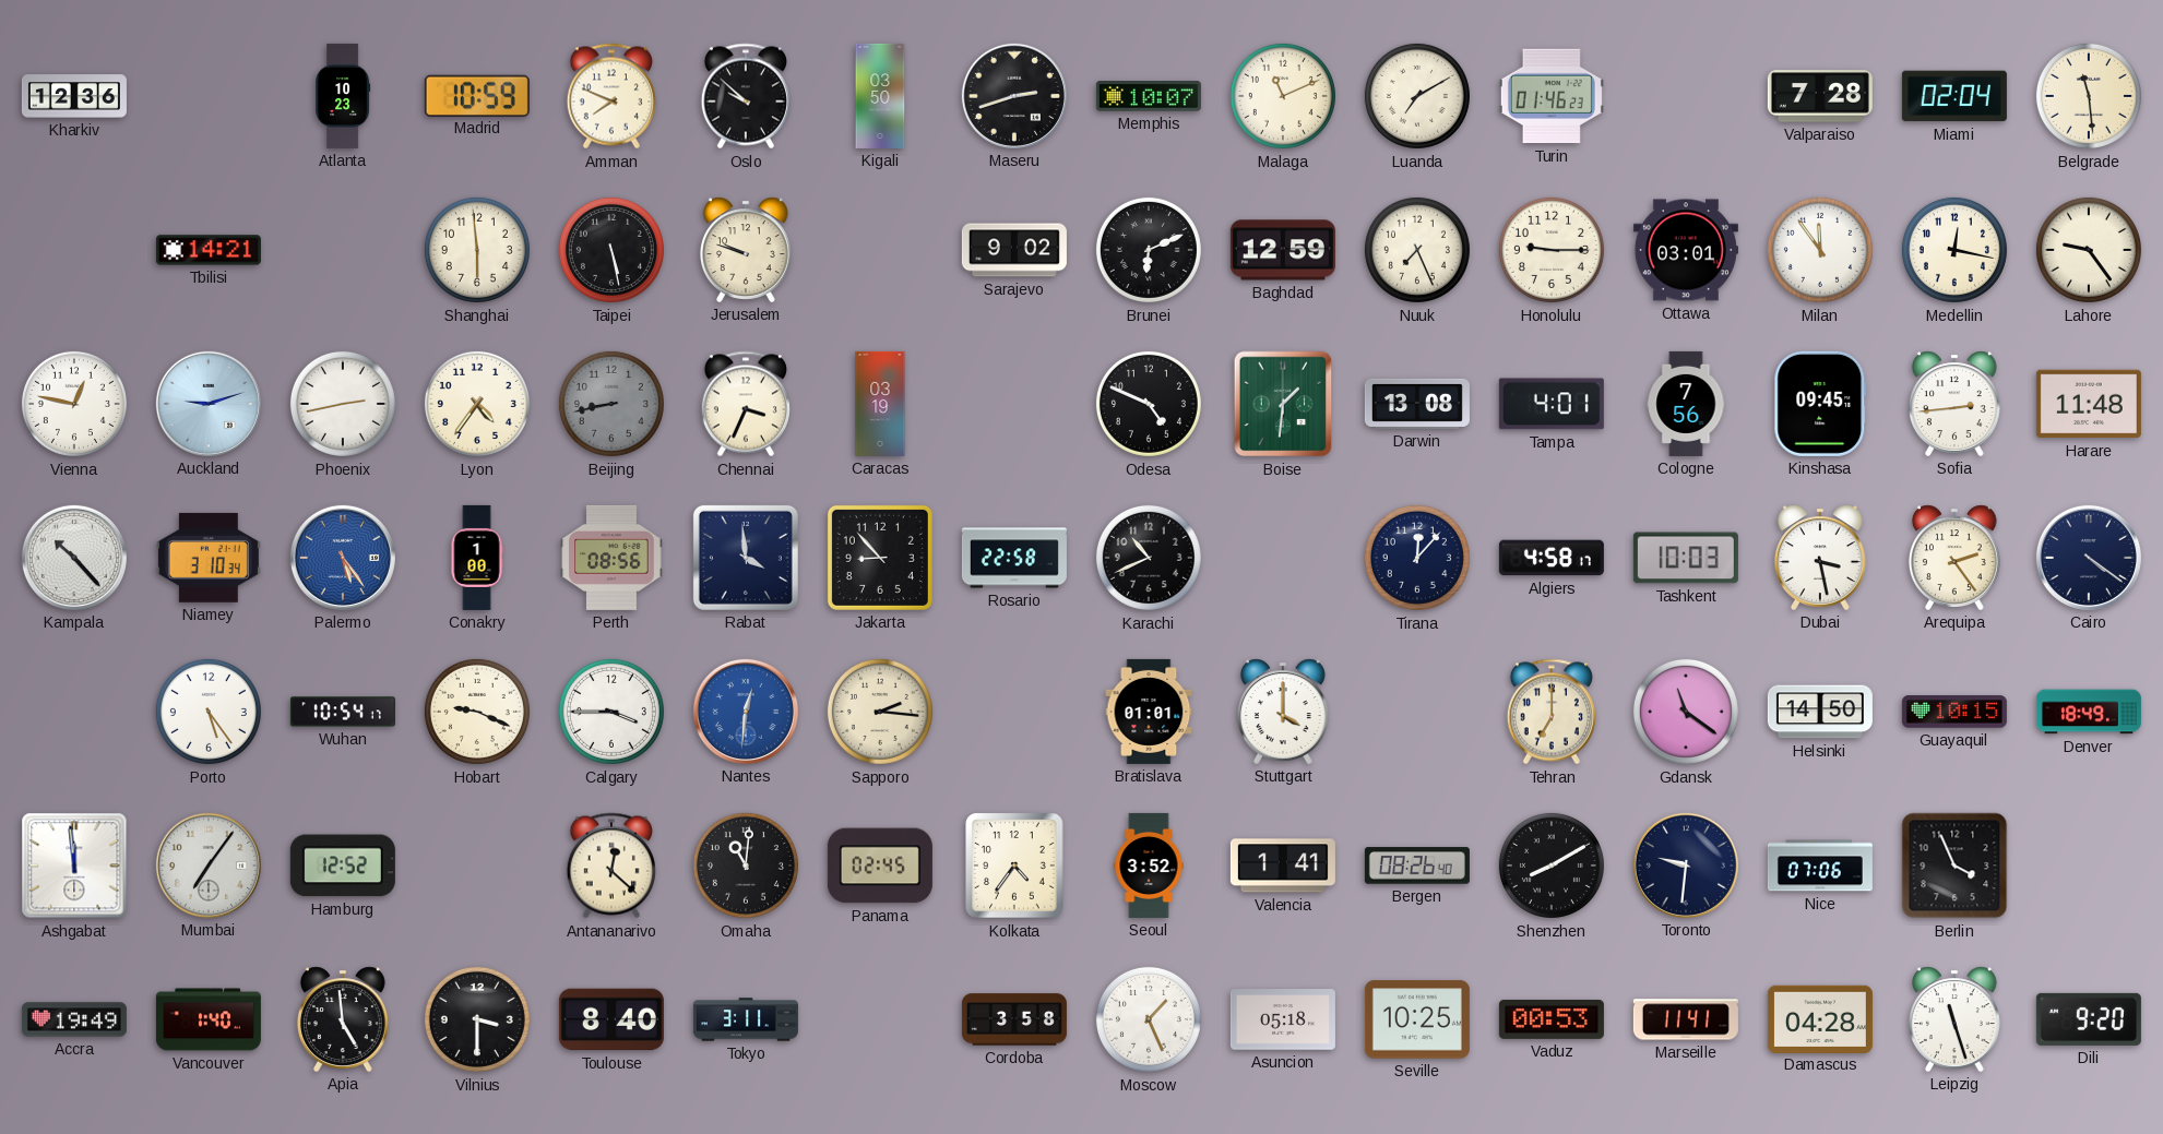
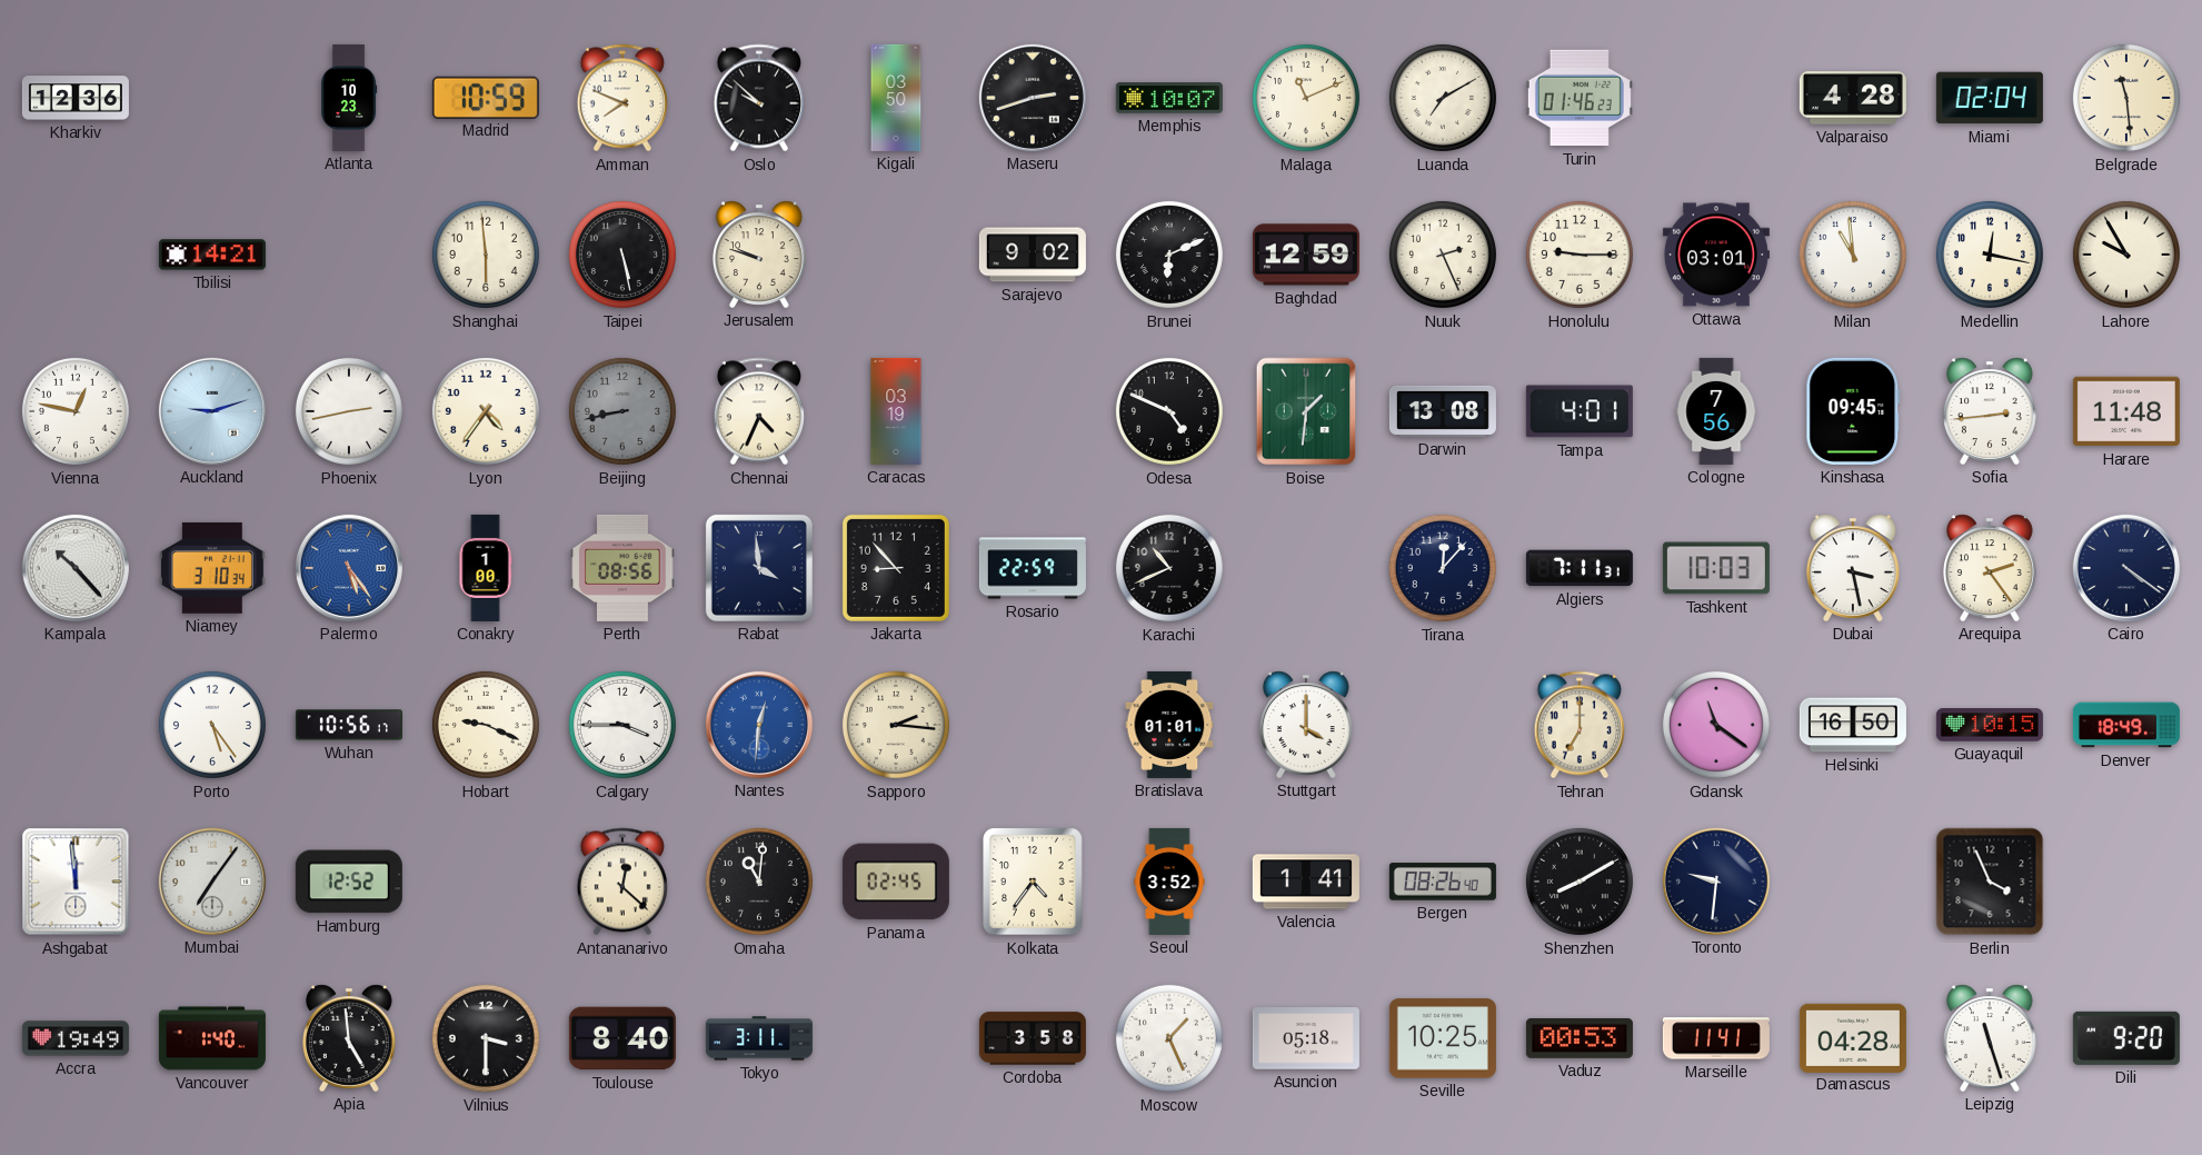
Valparaiso: 7:28 -> 4:28 (1853, 98)
Nuuk: 7:26 -> 2:26 (1443, 255)
Milan: 11:54 -> 10:59 (1853, 255)
Lahore: 9:24 -> 9:55 (2126, 255)
Chennai: 3:34 -> 4:34 (759, 411)
Rosario: 22:58 -> 22:59 (1033, 568)
Algiers: 4:58 -> 7:11 (1580, 568)
Wuhan: 10:54 -> 10:56 (349, 725)
Helsinki: 14:50 -> 16:50 (1853, 725)
Nice: 07:06 -> none (1820, 866)
